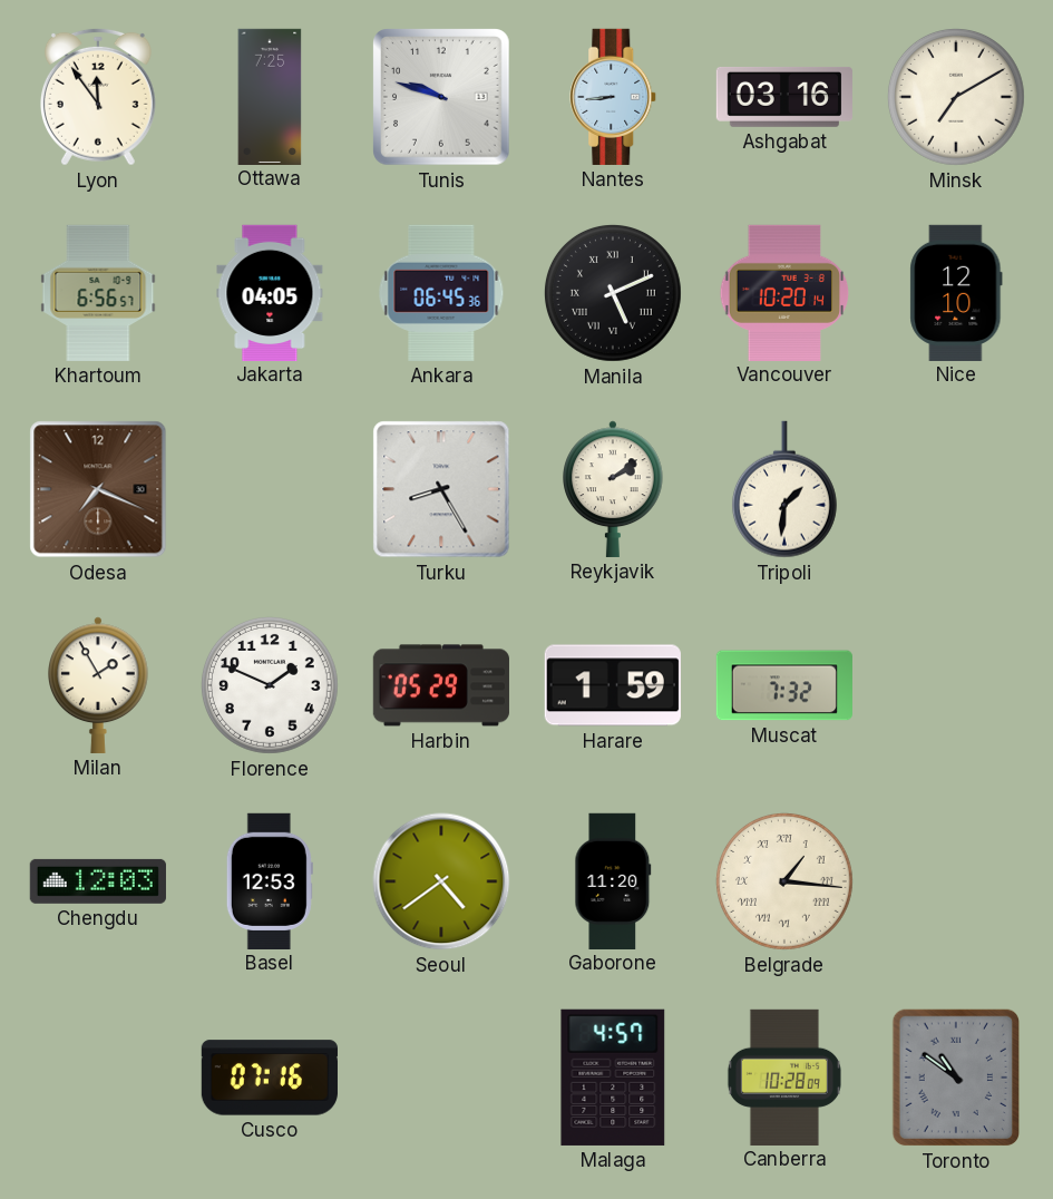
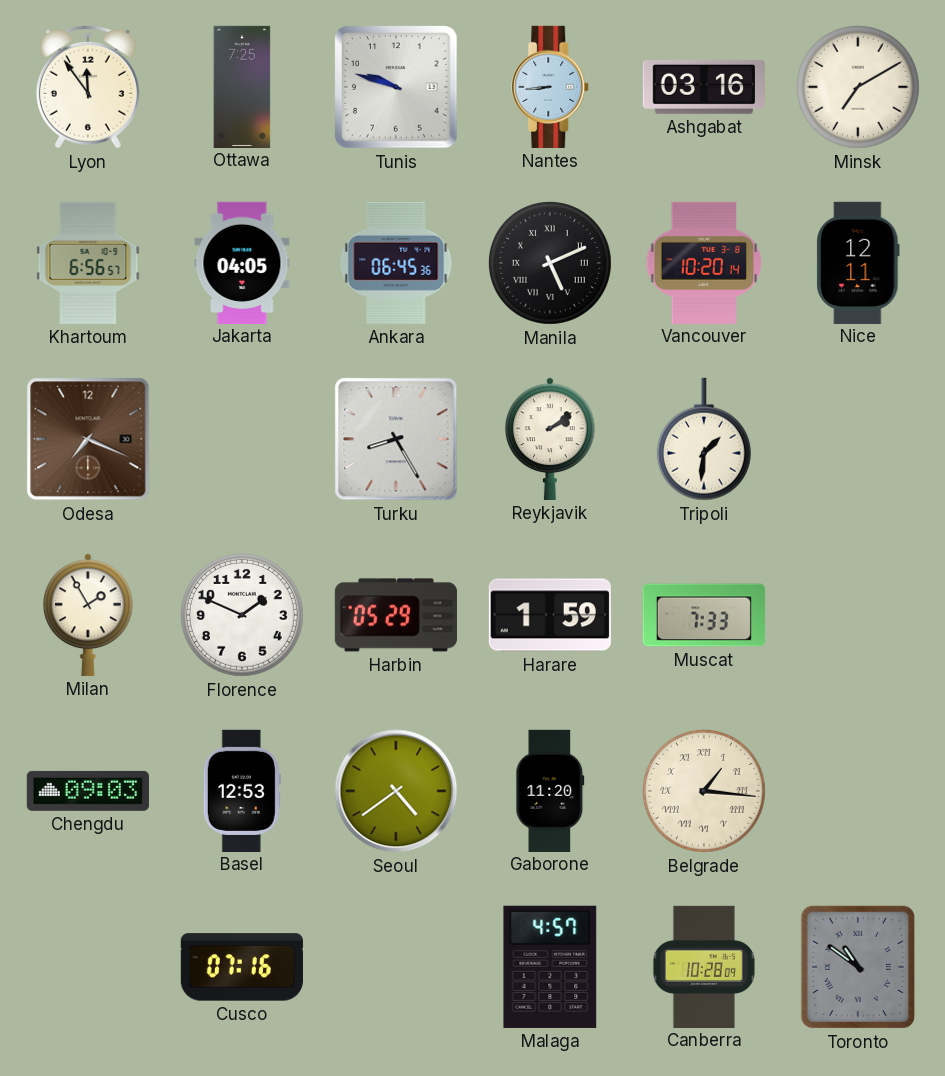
Nice: 12:10 -> 12:11 (858, 262)
Muscat: 7:32 -> 7:33 (704, 615)
Chengdu: 12:03 -> 09:03 (88, 791)
